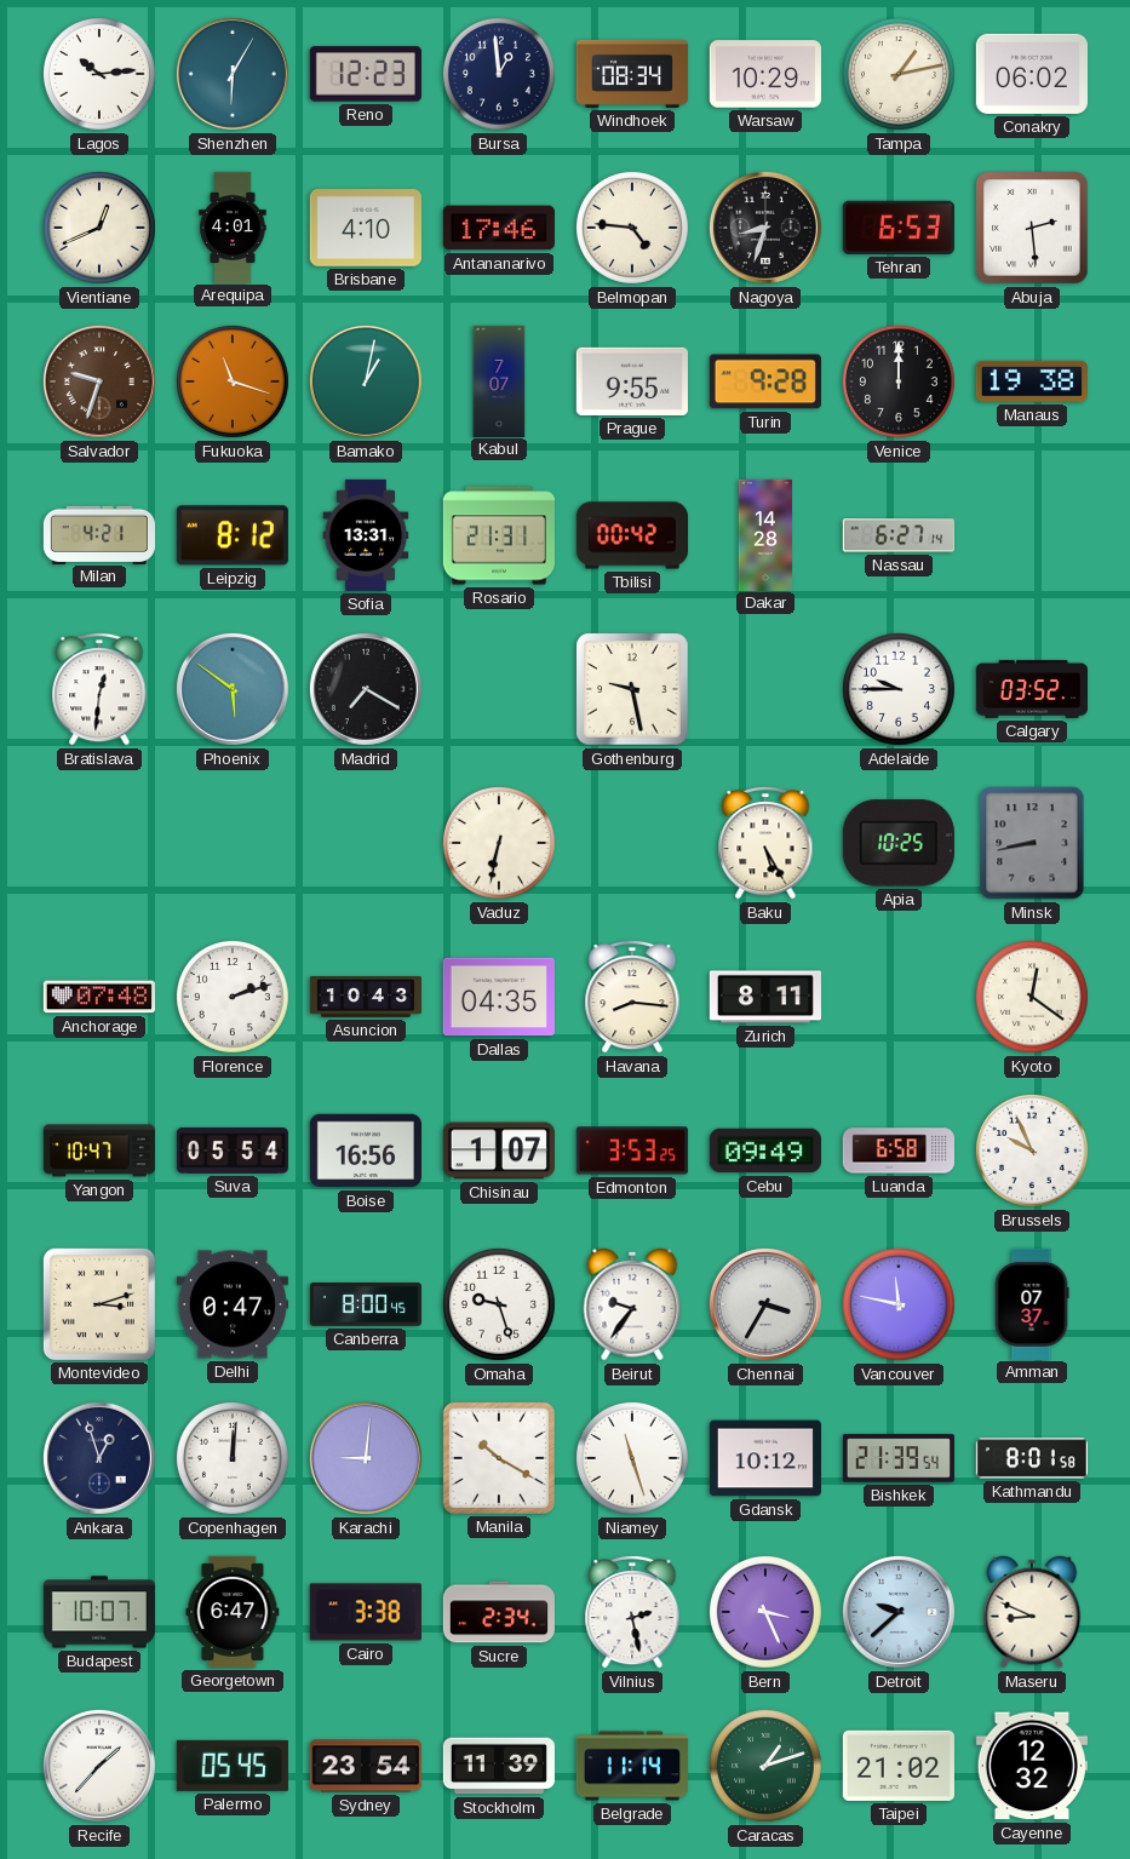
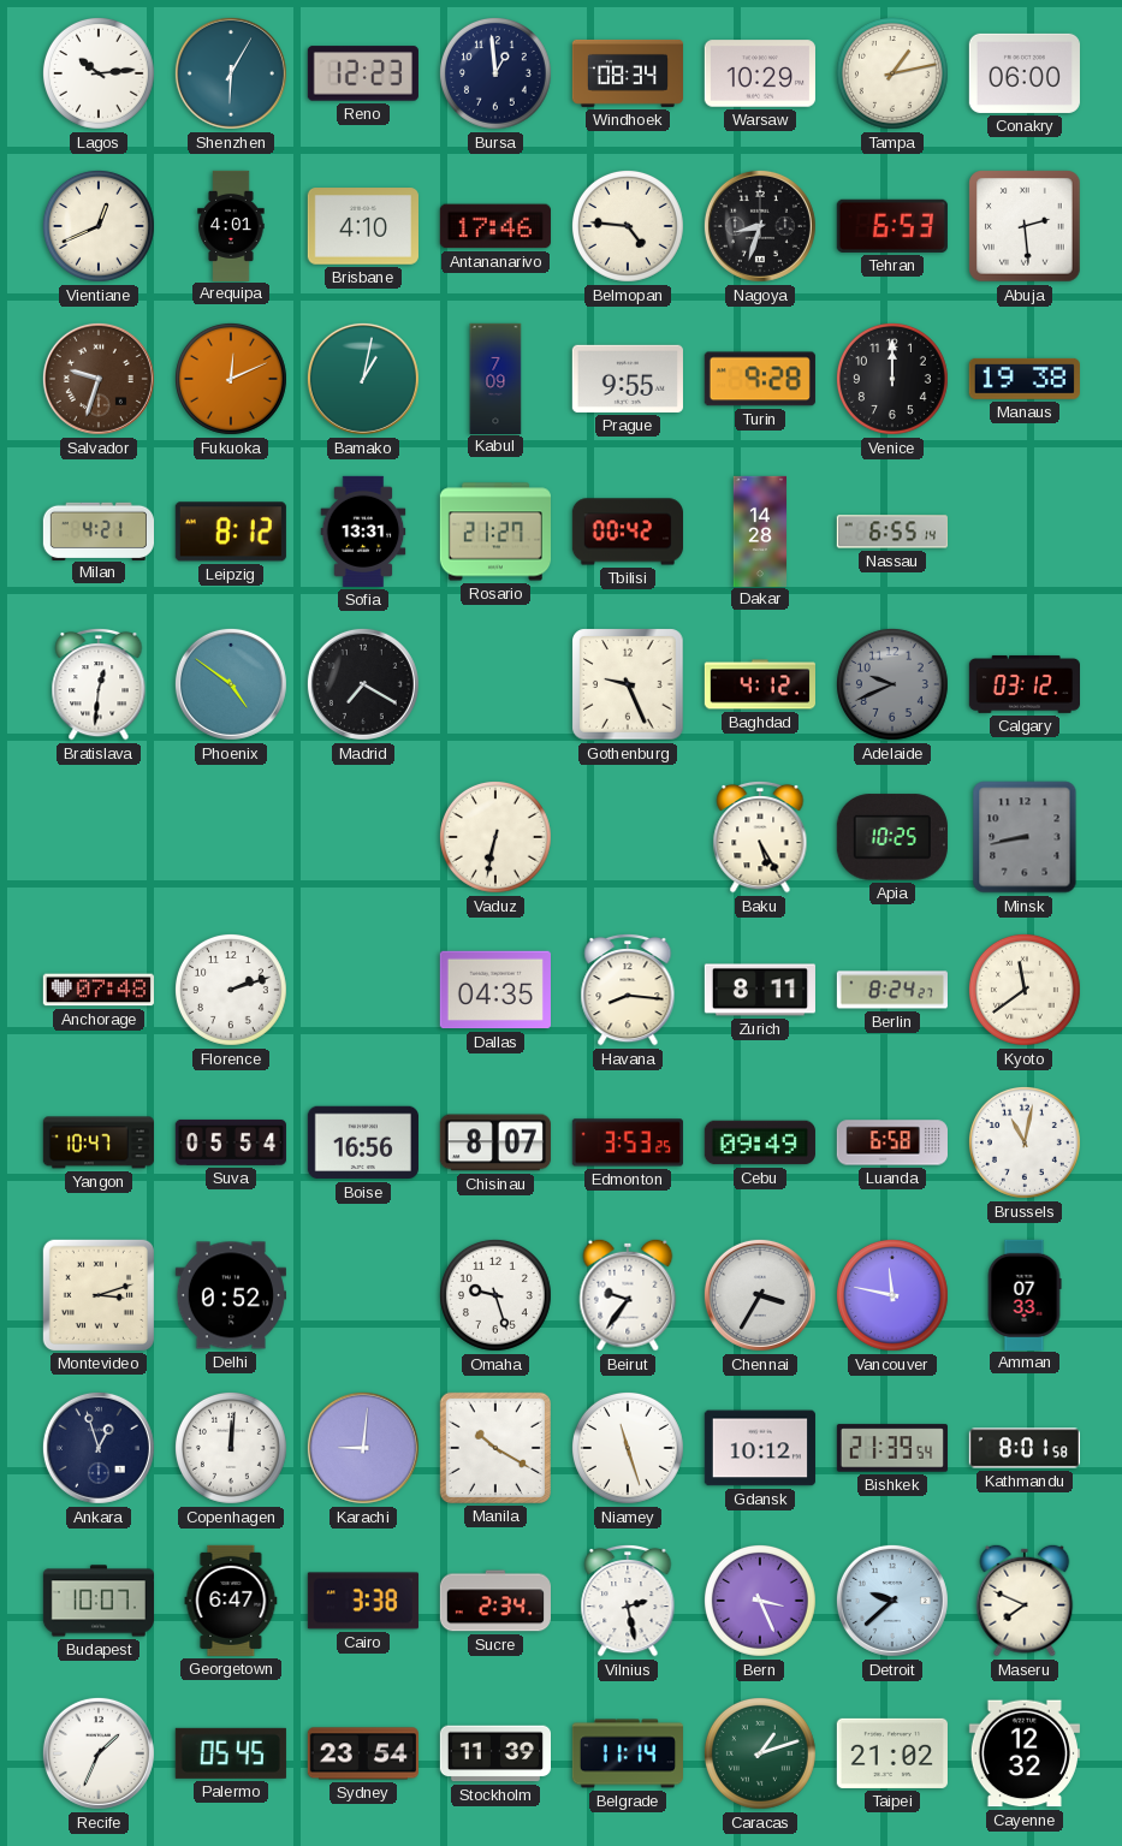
Conakry: 06:02 -> 06:00 (1025, 73)
Fukuoka: 11:18 -> 12:11 (231, 379)
Kabul: 7:07 -> 7:09 (495, 378)
Rosario: 21:31 -> 21:27 (494, 532)
Nassau: 6:27 -> 6:55 (892, 532)
Phoenix: 5:51 -> 4:51 (231, 684)
Gothenburg: 9:28 -> 9:26 (628, 684)
Baghdad: none -> 4:12 (759, 684)
Adelaide: 9:45 -> 9:41 (892, 684)
Adelaide dial: white -> grey (892, 684)
Calgary: 03:52 -> 03:12 (1023, 684)
Asuncion: 10:43 -> none (365, 998)
Berlin: none -> 8:24 (892, 990)
Kyoto: 12:21 -> 11:39 (1025, 990)
Chisinau: 1:07 -> 8:07 (495, 1142)
Brussels: 9:56 -> 11:02 (1025, 1142)
Delhi: 0:47 -> 0:52 (231, 1295)
Canberra: 8:00 -> none (366, 1304)
Amman: 07:37 -> 07:33 (1025, 1294)
Maseru: 8:49 -> 7:49 (1025, 1601)
Recife: 1:37 -> 1:34 (99, 1753)
